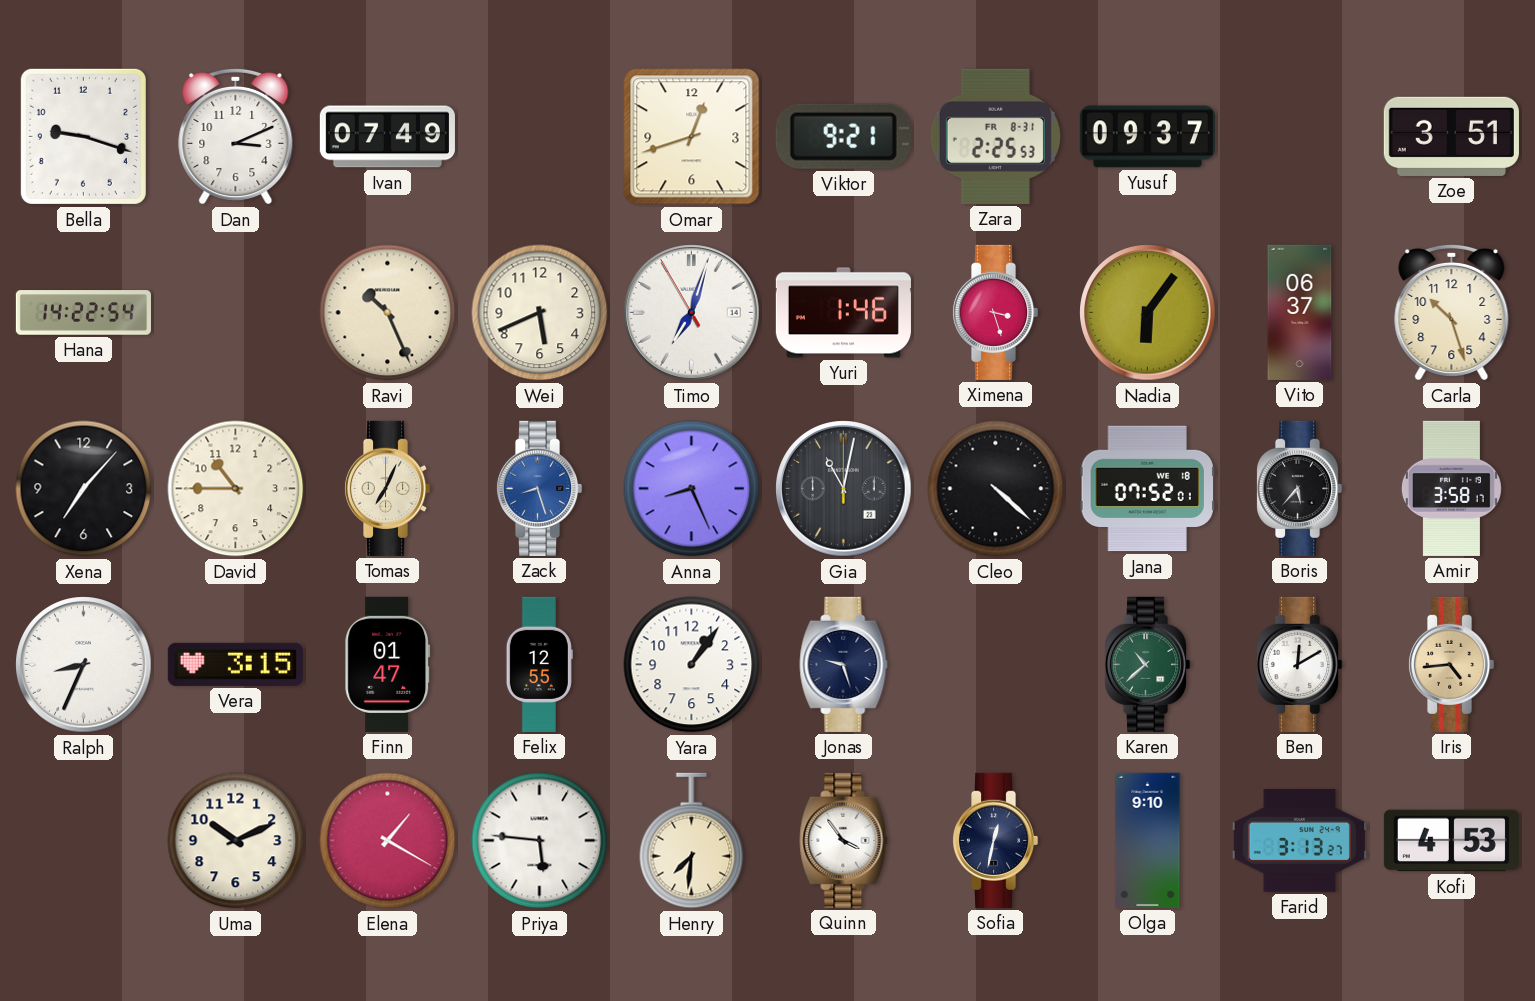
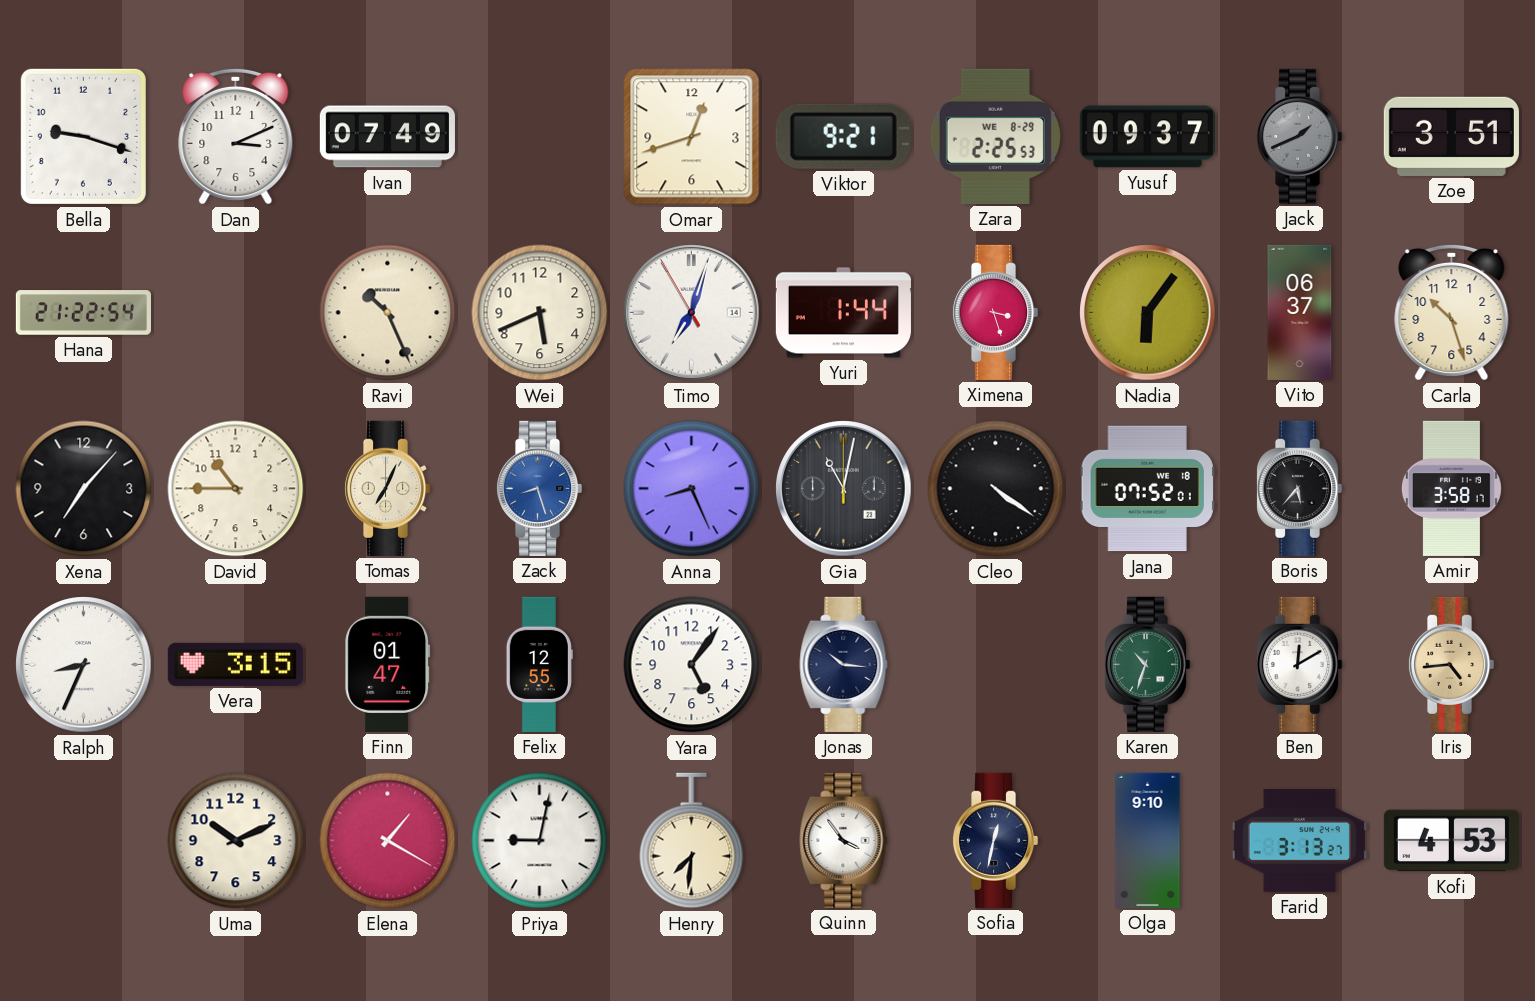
Zara date: FR 8-31 -> WE 8-29 (995, 136)
Jack: none -> 1:41 (1299, 136)
Hana: 14:22 -> 21:22 (83, 313)
Yuri: 1:46 -> 1:44 (843, 313)
Cleo: 4:22 -> 4:21 (996, 489)
Yara: 1:06 -> 5:06 (692, 665)
Jonas: 9:27 -> 10:16 (844, 664)
Karen: 10:38 -> 10:33 (1147, 664)
Priya: 5:46 -> 9:02 (540, 841)
